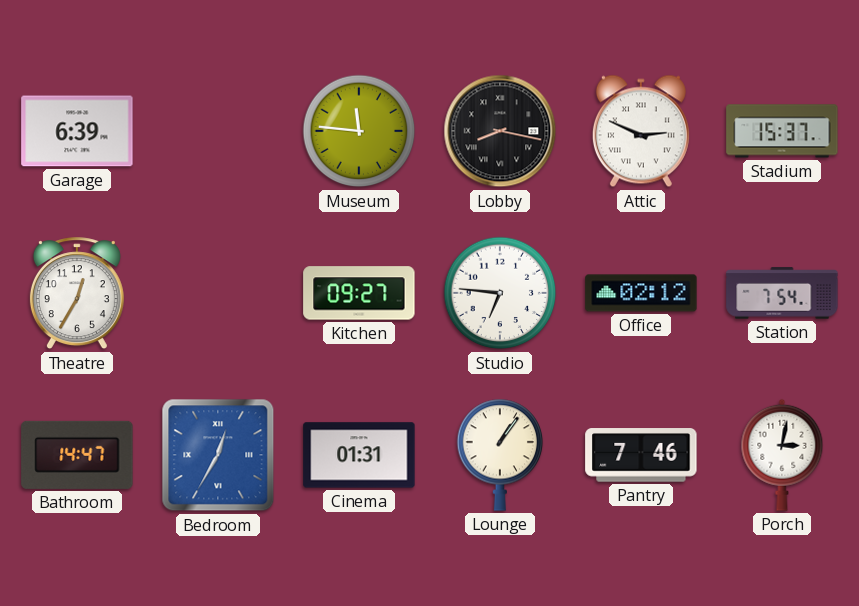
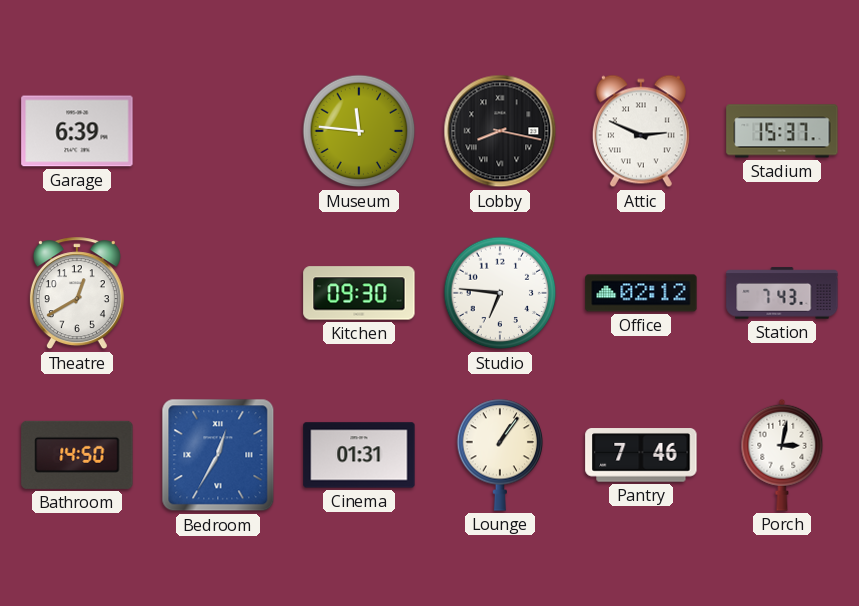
Theatre: 12:35 -> 12:40 (77, 294)
Kitchen: 09:27 -> 09:30 (359, 293)
Station: 7:54 -> 7:43 (782, 293)
Bathroom: 14:47 -> 14:50 (77, 455)
